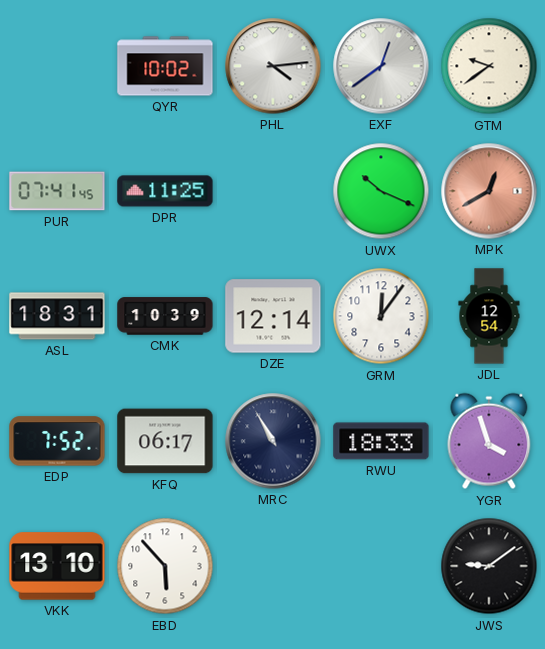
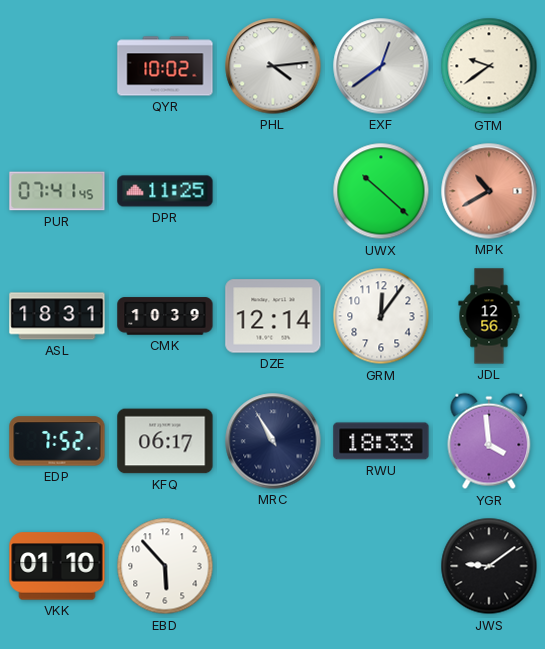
UWX: 10:19 -> 10:22 (381, 191)
MPK: 12:40 -> 10:40 (489, 191)
JDL: 12:54 -> 12:56 (489, 316)
YGR: 3:57 -> 3:59 (489, 441)
VKK: 13:10 -> 01:10 (57, 566)
